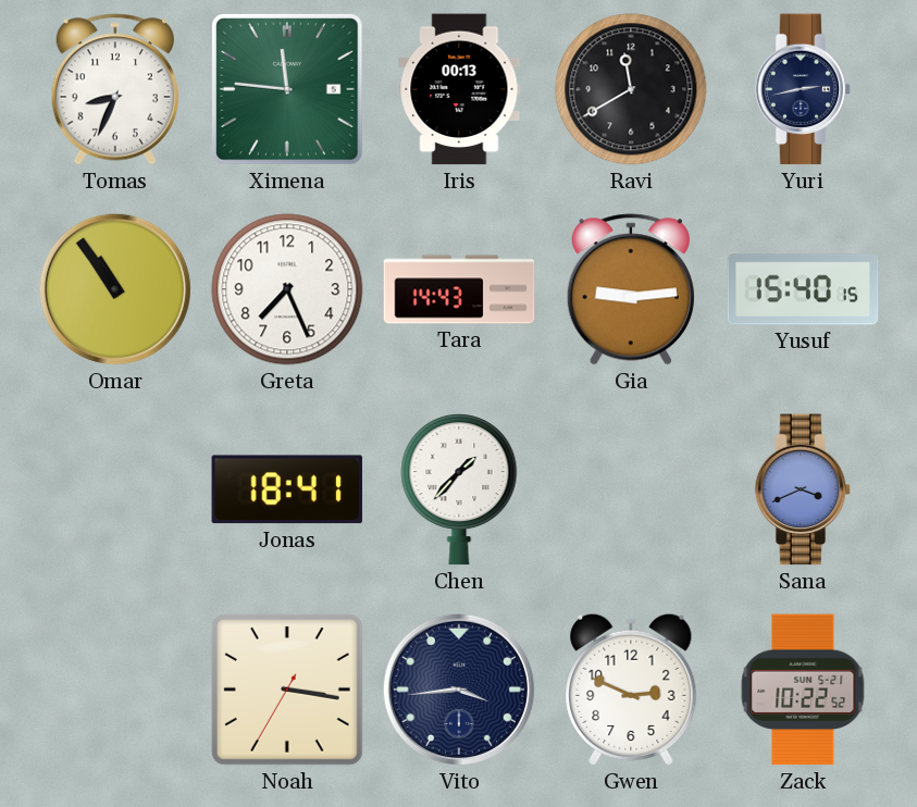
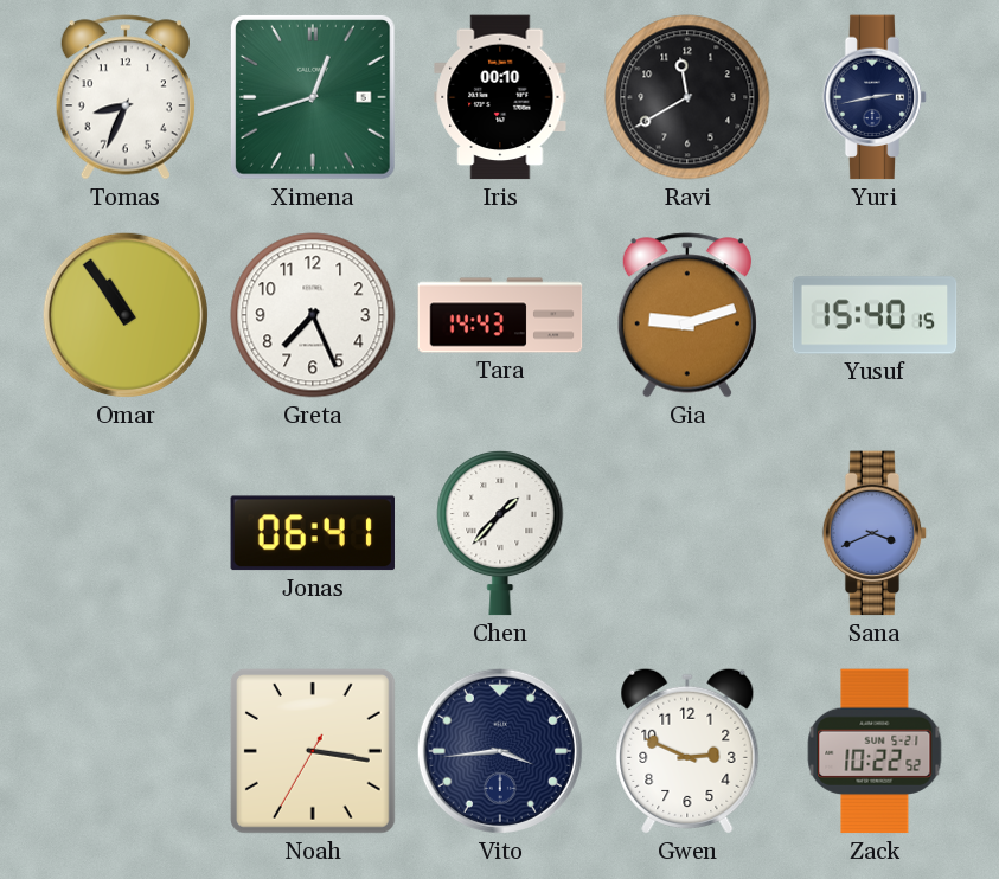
Ximena: 11:46 -> 12:42 (313, 97)
Iris: 00:13 -> 00:10 (500, 97)
Gia: 9:14 -> 9:12 (687, 315)
Jonas: 18:41 -> 06:41 (312, 533)
